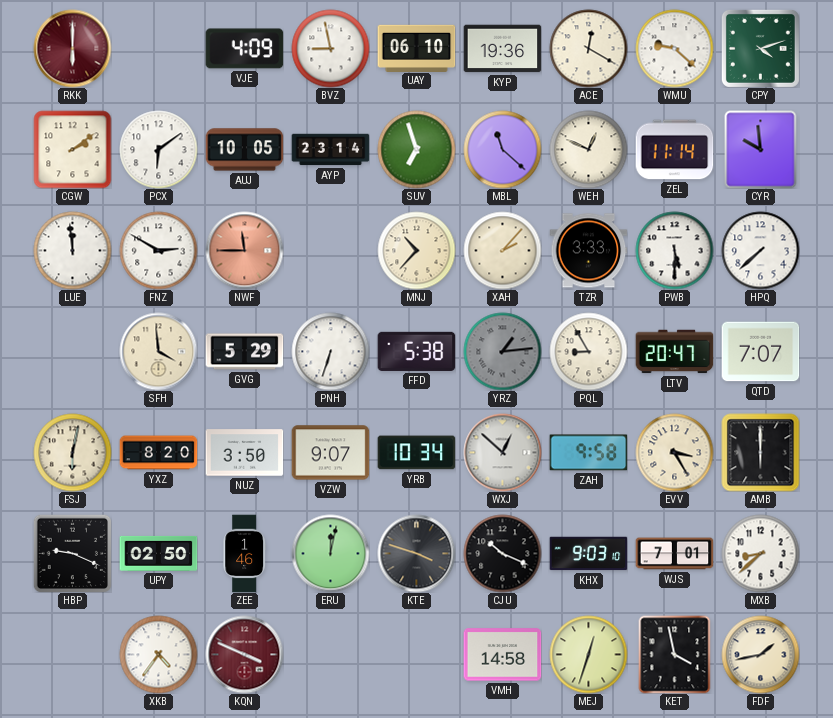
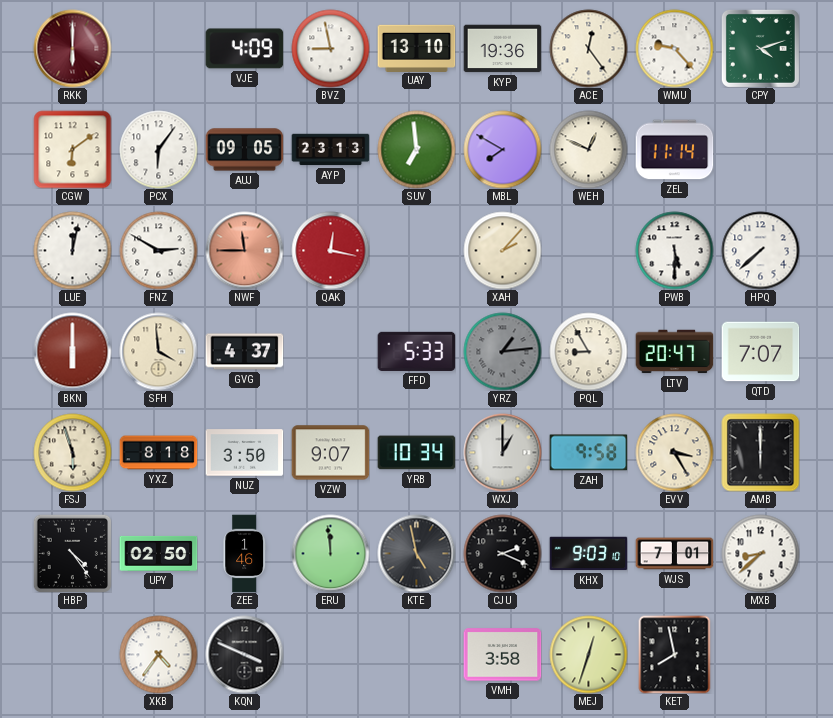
UAY: 06:10 -> 13:10 (416, 48)
ACE: 12:20 -> 12:24 (588, 48)
WMU: 9:22 -> 9:23 (674, 48)
CGW: 2:09 -> 6:09 (72, 149)
PCX: 6:09 -> 6:06 (158, 149)
AUJ: 10:05 -> 09:05 (244, 150)
AYP: 23:14 -> 23:13 (330, 150)
SUV: 6:57 -> 6:59 (416, 149)
MBL: 11:22 -> 7:50 (502, 149)
CYR: 9:59 -> none (761, 149)
LUE: 11:59 -> 12:02 (72, 250)
QAK: none -> 12:17 (330, 250)
MNJ: 10:37 -> none (416, 250)
TZR: 3:33 -> none (588, 251)
BKN: none -> 6:00 (72, 351)
GVG: 5:29 -> 4:37 (244, 352)
PNH: 6:33 -> none (330, 351)
FFD: 5:38 -> 5:33 (416, 351)
FSJ: 6:02 -> 5:57 (72, 452)
YXZ: 8:20 -> 8:18 (158, 453)
WXJ: 12:52 -> 1:00 (502, 452)
HBP: 9:19 -> 4:24 (72, 553)
ERU: 12:02 -> 11:59 (330, 553)
KTE: 3:48 -> 4:58 (416, 553)
CJU: 10:19 -> 2:19 (502, 553)
KQN dial: burgundy -> black (244, 654)
VMH: 14:58 -> 3:58 (502, 655)
KET: 3:58 -> 7:58 (675, 654)
FDF: 1:43 -> none (760, 654)
